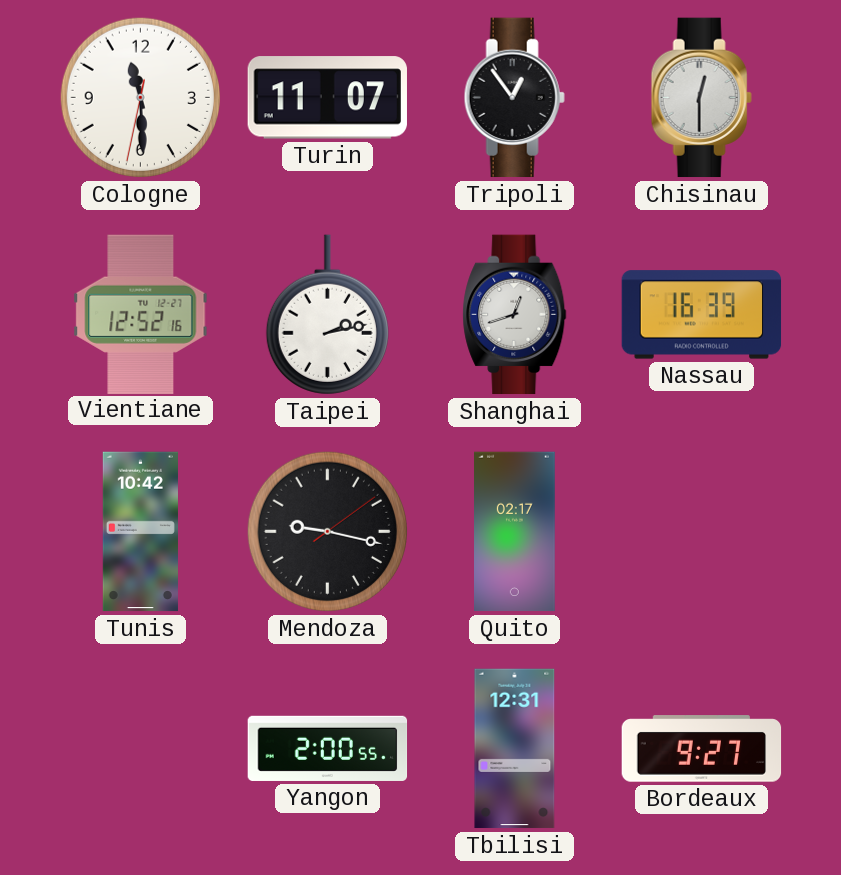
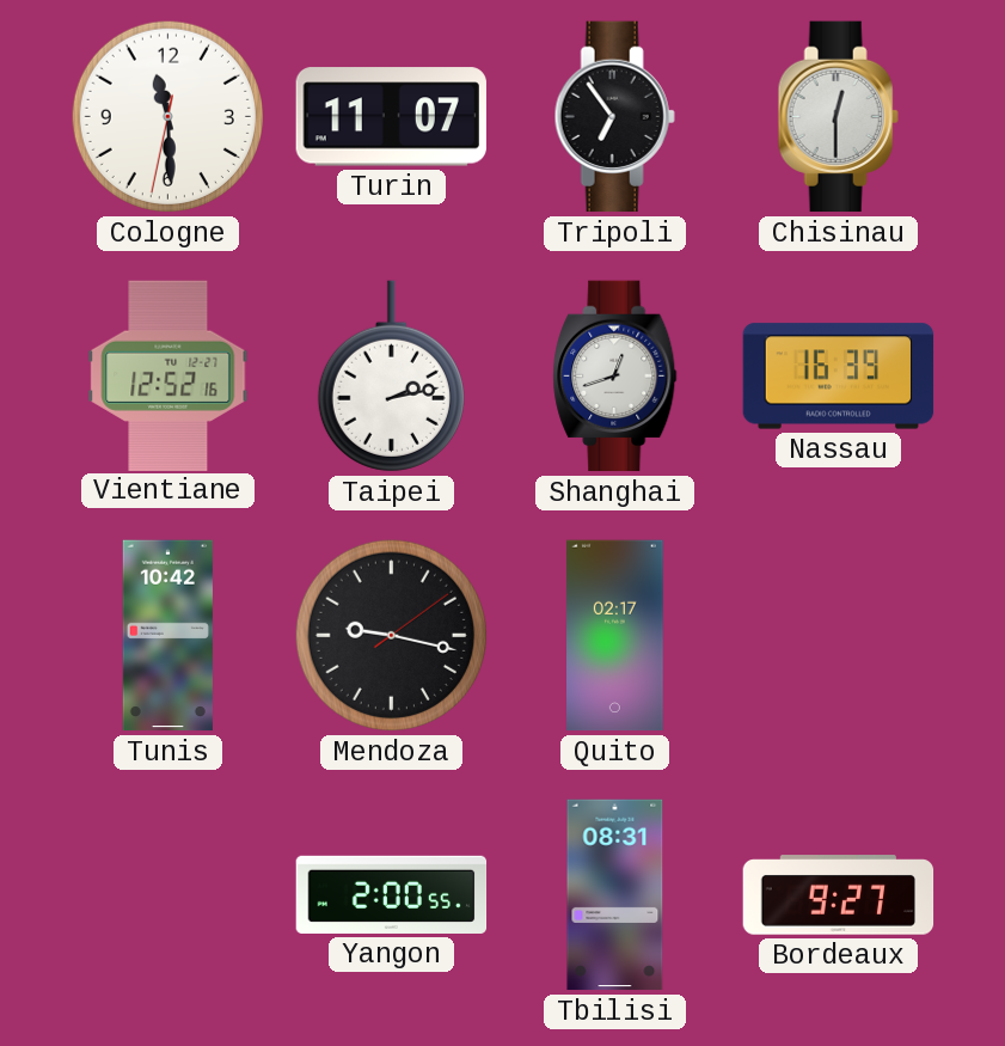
Tripoli: 12:54 -> 6:54 (614, 117)
Tbilisi: 12:31 -> 08:31 (615, 895)
